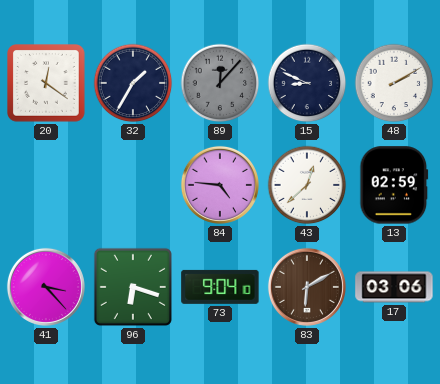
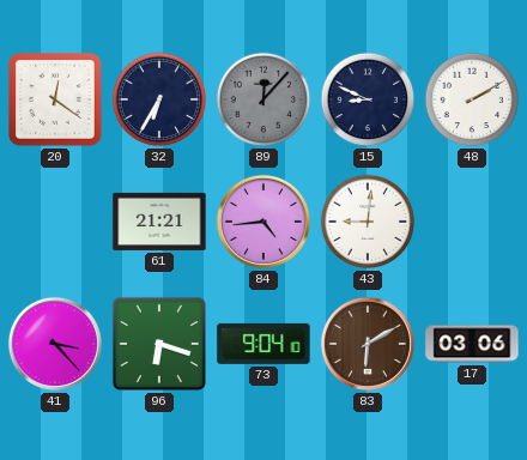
32: 1:35 -> 6:35 (159, 99)
61: none -> 21:21 (159, 222)
84: 4:46 -> 4:44 (263, 222)
43: 12:38 -> 9:01 (368, 222)
13: 02:59 -> none (394, 185)
